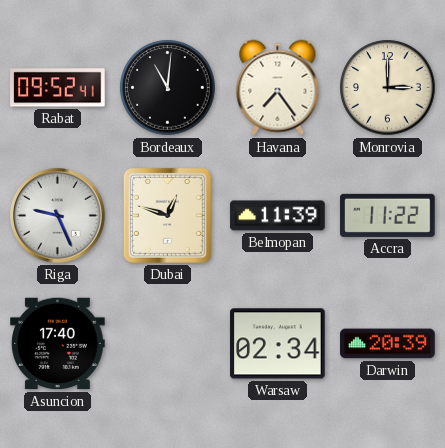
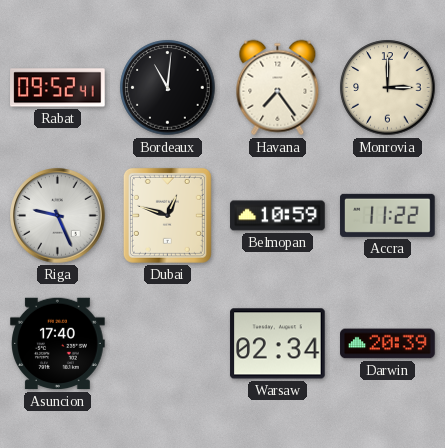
Belmopan: 11:39 -> 10:59 (278, 216)
